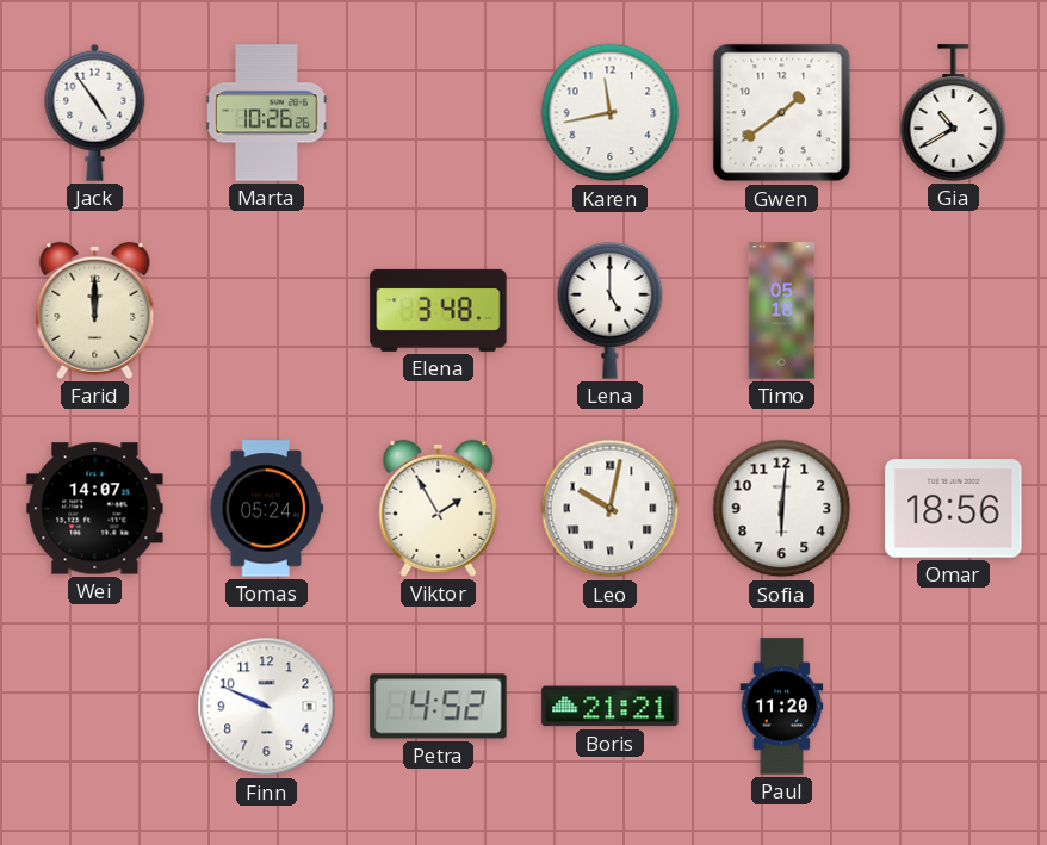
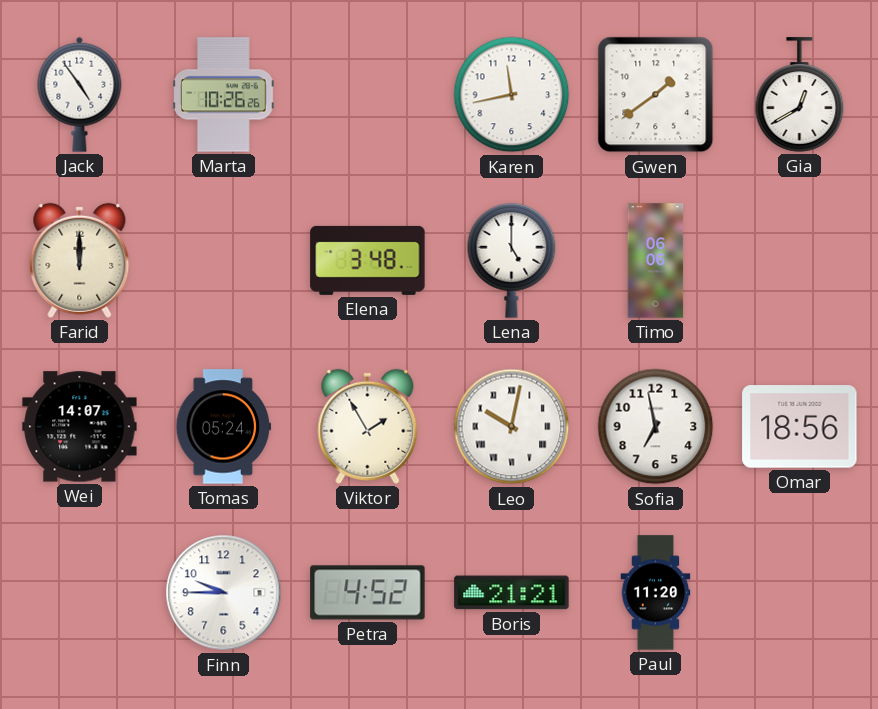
Gia: 10:40 -> 12:40 (800, 95)
Timo: 05:18 -> 06:06 (656, 261)
Sofia: 6:01 -> 6:58 (656, 427)
Finn: 9:49 -> 9:45 (224, 593)
